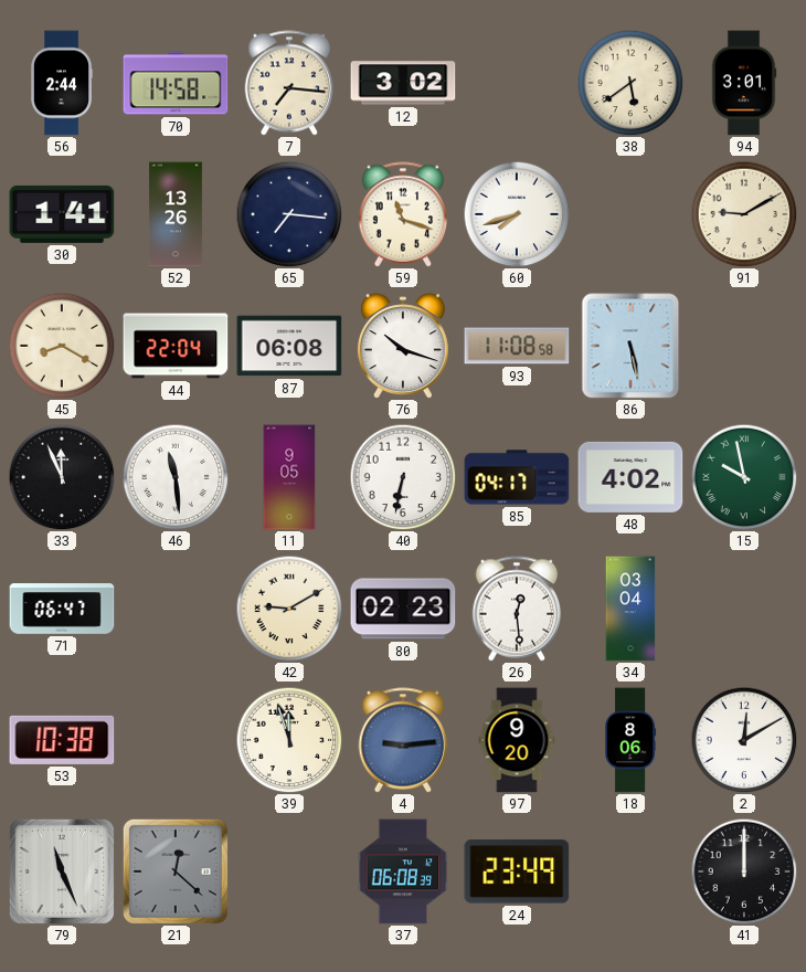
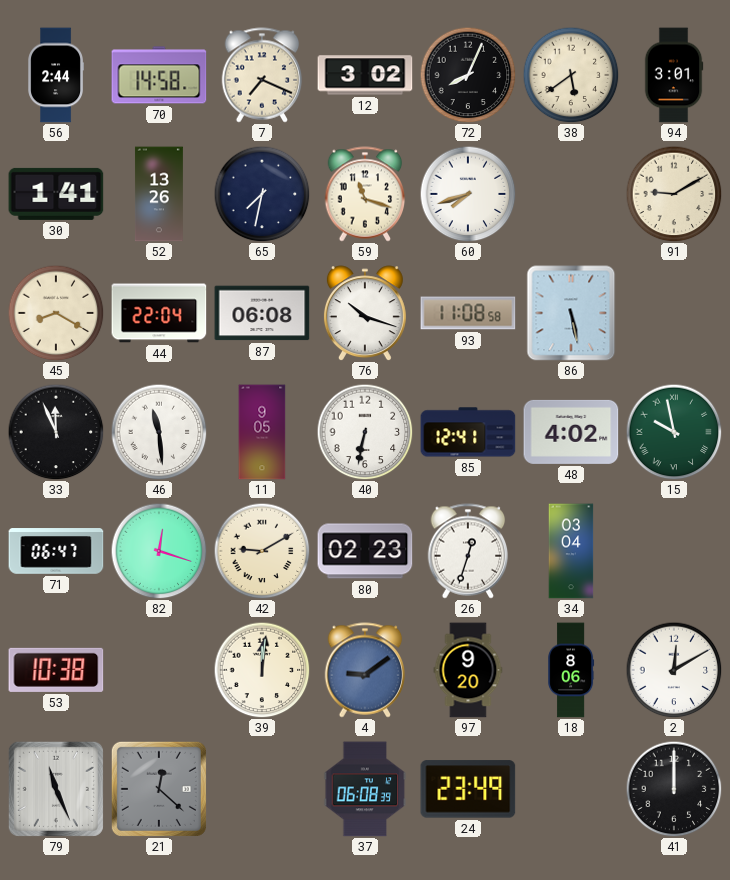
7: 7:16 -> 7:19 (262, 75)
72: none -> 8:04 (468, 75)
65: 7:16 -> 7:32 (262, 194)
85: 04:17 -> 12:41 (468, 432)
82: none -> 12:18 (159, 551)
26: 12:29 -> 12:33 (468, 551)
39: 11:57 -> 12:01 (262, 670)
4: 9:14 -> 9:09 (365, 670)
